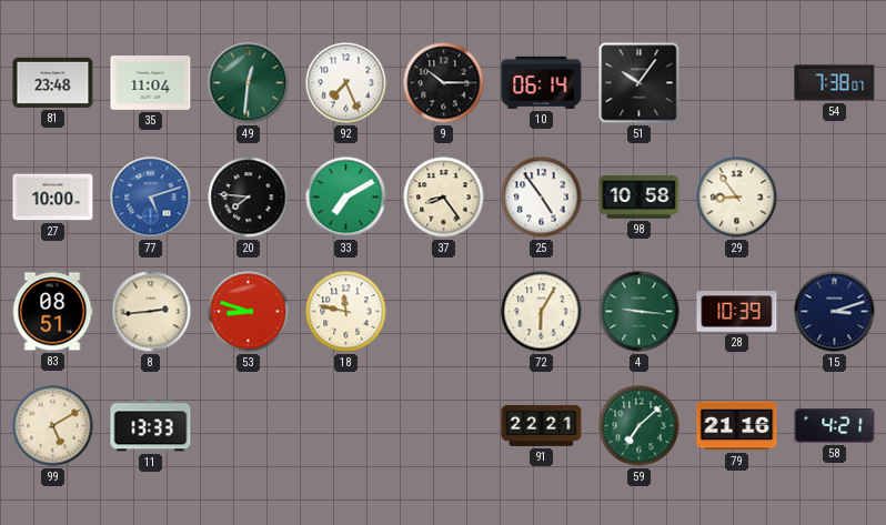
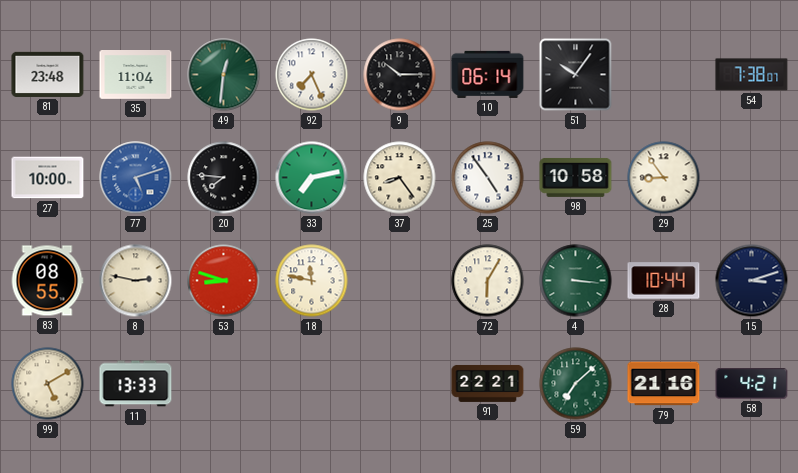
33: 7:10 -> 7:13 (312, 178)
83: 08:51 -> 08:55 (47, 281)
8: 2:44 -> 2:47 (136, 281)
4: 9:16 -> 3:16 (576, 281)
28: 10:39 -> 10:44 (664, 281)
